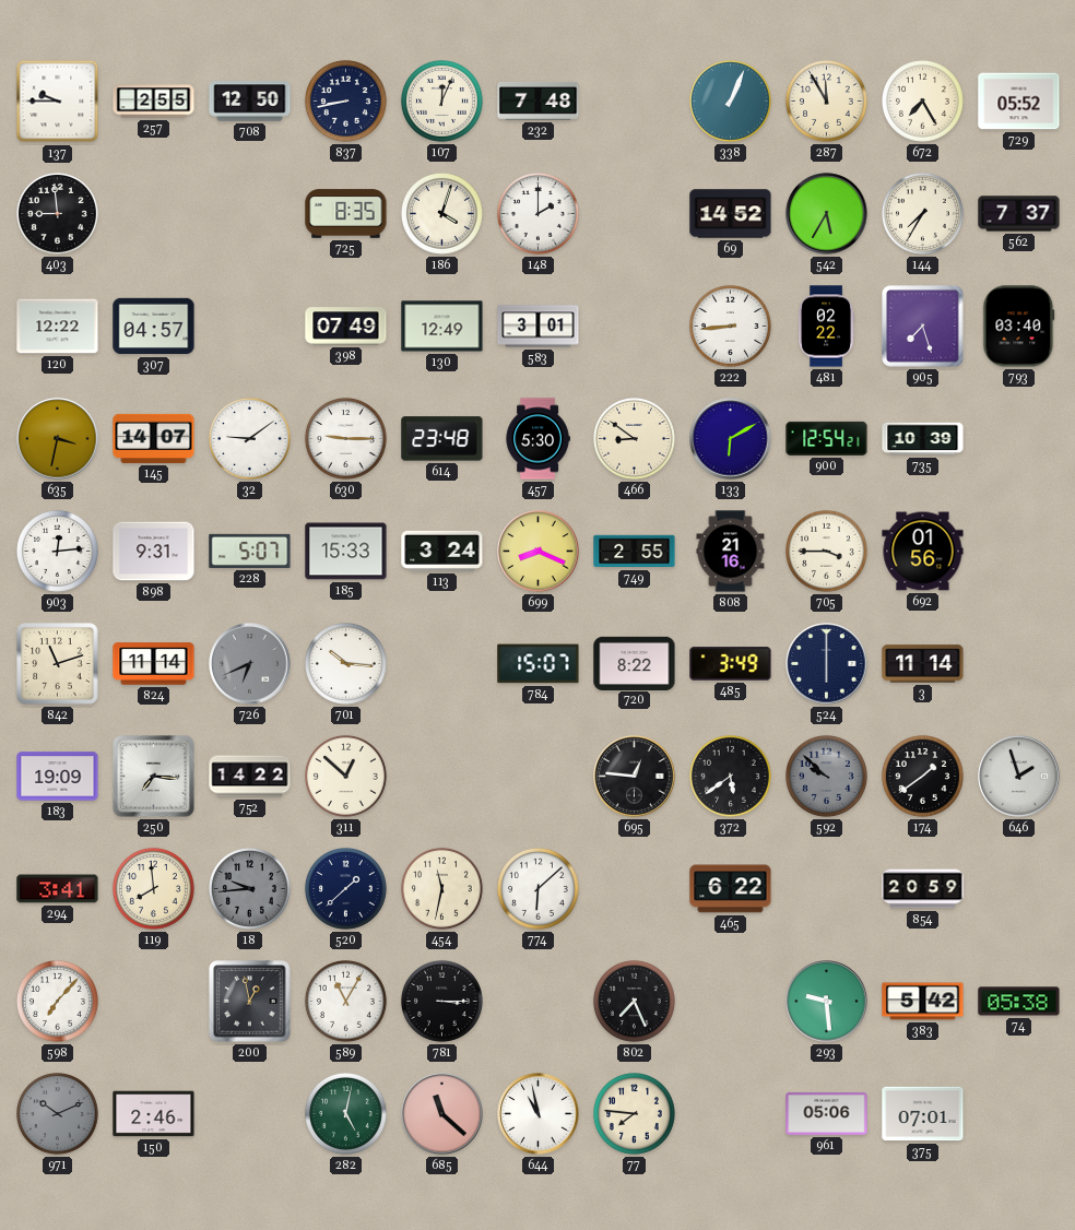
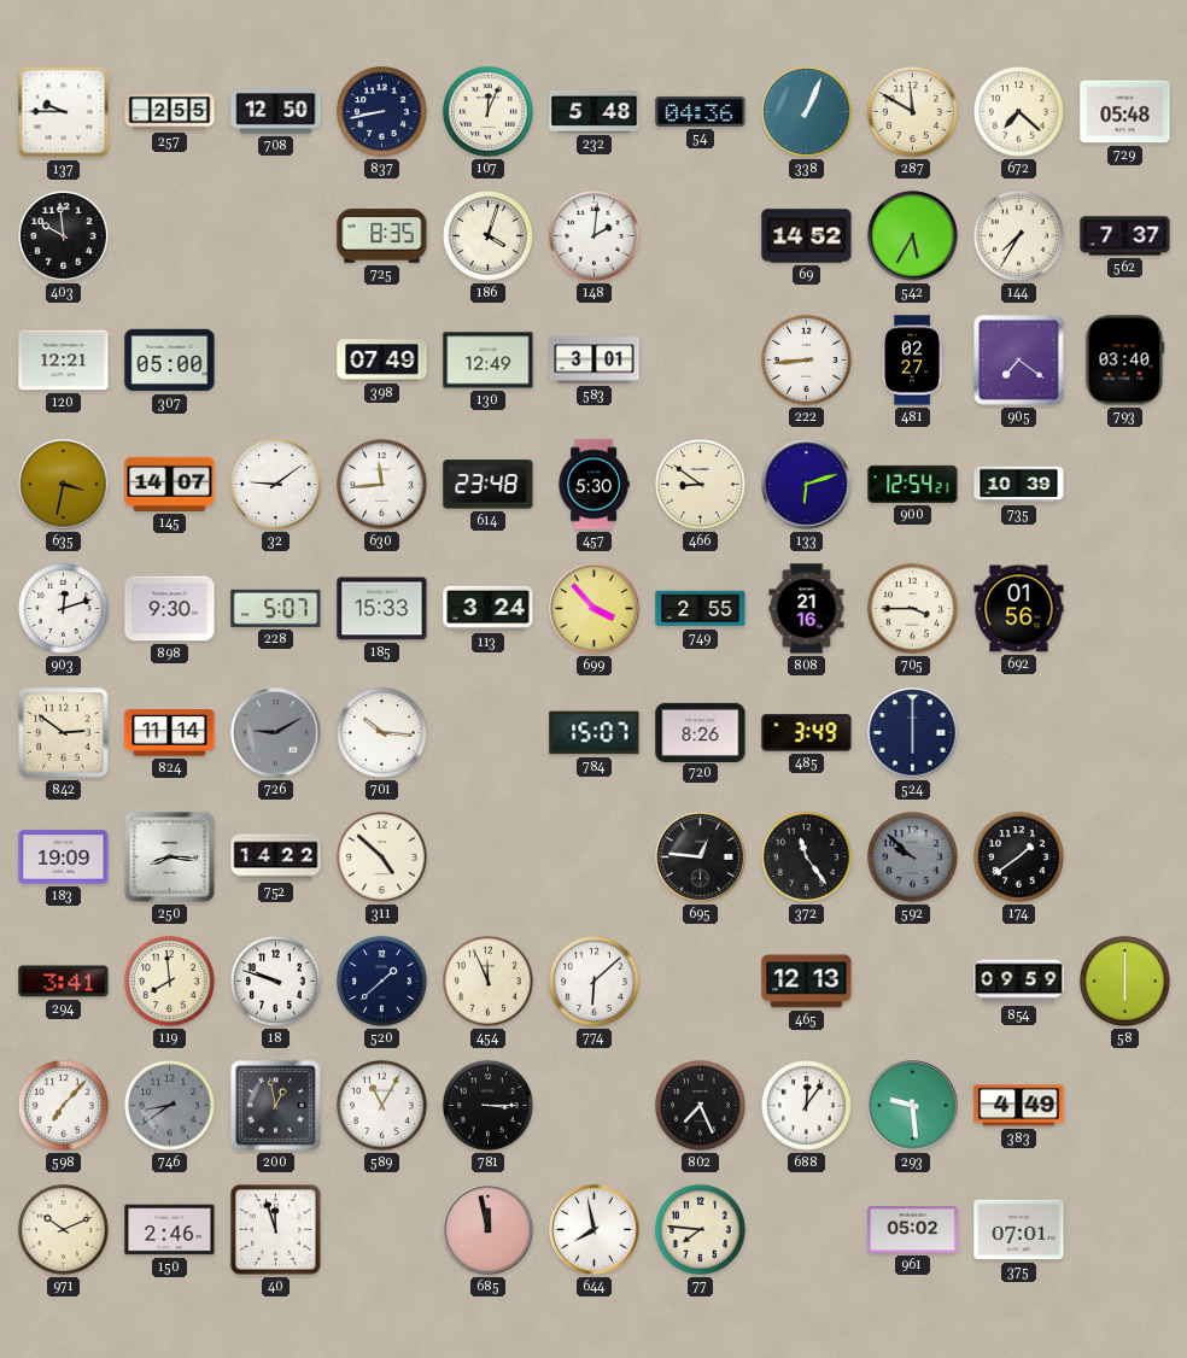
232: 7:48 -> 5:48 (595, 111)
54: none -> 04:36 (701, 111)
287: 11:55 -> 11:50 (912, 111)
672: 7:25 -> 7:22 (1018, 111)
729: 05:52 -> 05:48 (1125, 112)
403: 8:59 -> 9:59 (63, 235)
148: 2:00 -> 2:01 (593, 235)
120: 12:22 -> 12:21 (64, 361)
307: 04:57 -> 05:00 (170, 361)
481: 02:22 -> 02:27 (913, 361)
905: 7:27 -> 7:21 (1019, 361)
630: 9:15 -> 11:44 (381, 484)
133: 6:10 -> 6:12 (807, 485)
903: 12:14 -> 12:12 (63, 608)
898: 9:31 -> 9:30 (170, 609)
699: 8:19 -> 3:53 (595, 609)
842: 11:12 -> 2:51 (64, 733)
726: 6:41 -> 9:10 (276, 733)
720: 8:22 -> 8:26 (701, 732)
3: 11:14 -> none (923, 664)
250: 7:16 -> 8:16 (170, 857)
311: 12:52 -> 4:52 (381, 856)
372: 5:39 -> 11:24 (806, 856)
646: 1:57 -> none (1019, 777)
18: 9:44 -> 9:48 (275, 981)
18 dial: grey -> white (275, 981)
454: 11:32 -> 11:56 (487, 981)
465: 6:22 -> 12:13 (807, 982)
854: 20:59 -> 09:59 (1019, 982)
58: none -> 6:00 (1124, 981)
746: none -> 8:39 (169, 1105)
688: none -> 12:06 (806, 1105)
383: 5:42 -> 4:49 (1019, 1106)
74: 05:38 -> none (1019, 1002)
971 dial: grey -> cream (63, 1229)
40: none -> 11:57 (276, 1230)
282: 5:02 -> none (345, 1113)
685: 11:22 -> 11:58 (489, 1230)
644: 10:58 -> 7:58 (595, 1230)
961: 05:06 -> 05:02 (913, 1229)
